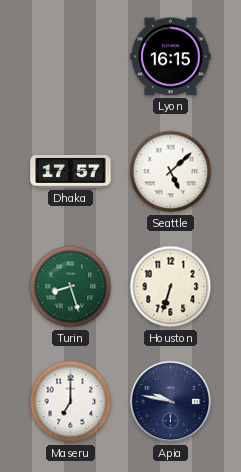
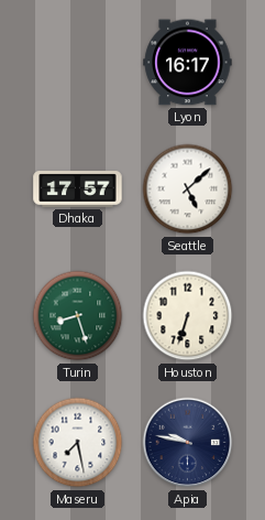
Lyon: 16:15 -> 16:17 (188, 63)
Maseru: 7:00 -> 7:28 (78, 443)
